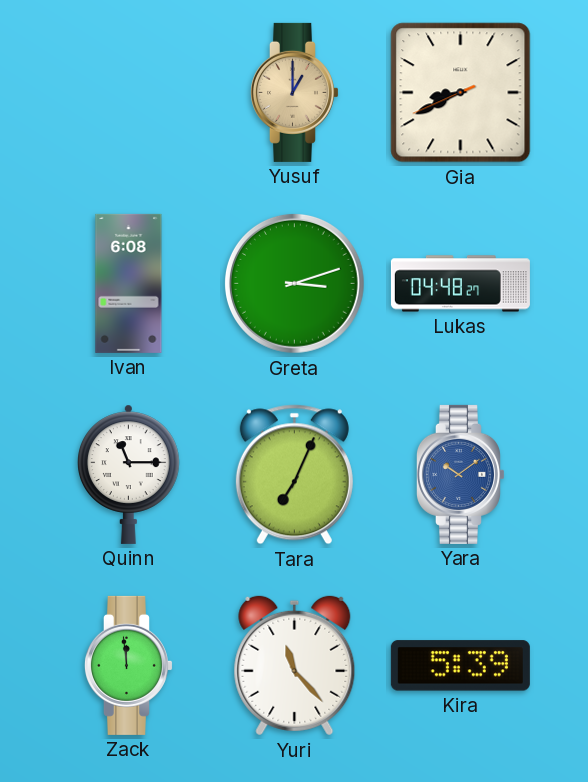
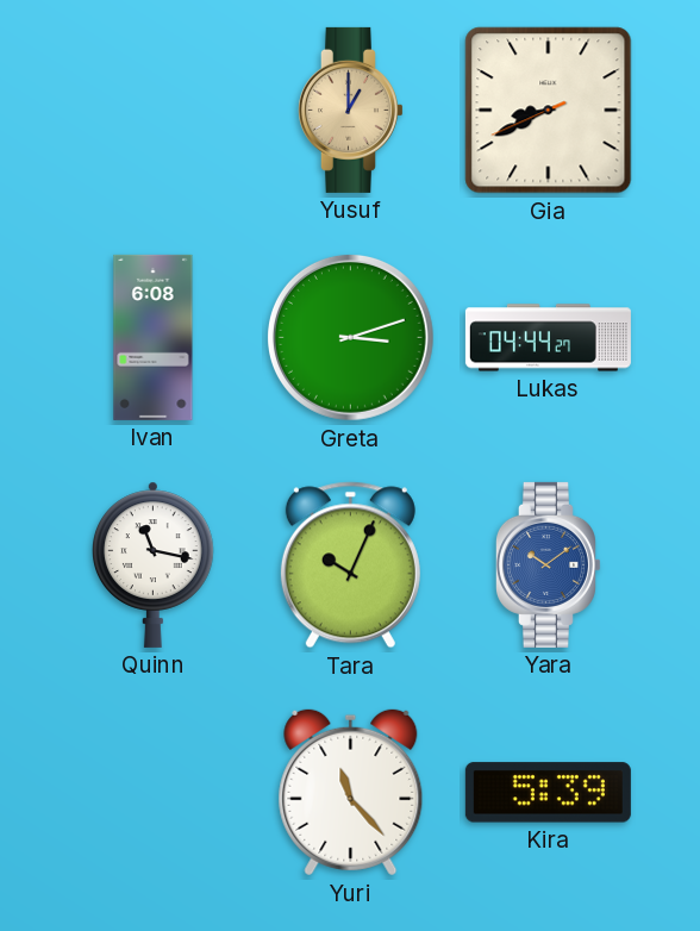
Lukas: 04:48 -> 04:44 (548, 338)
Quinn: 11:15 -> 11:17 (154, 564)
Tara: 7:04 -> 10:04 (350, 566)
Zack: 11:59 -> none (128, 665)
